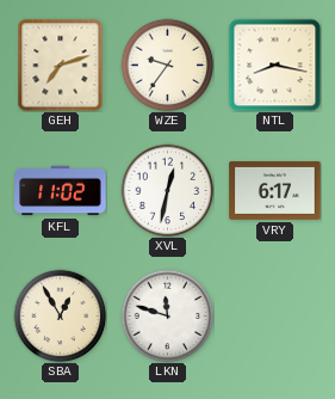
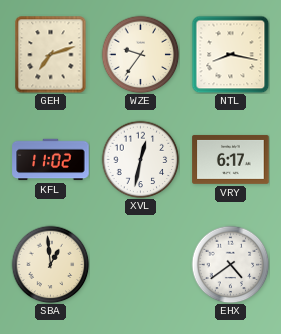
SBA: 12:55 -> 12:59 (50, 264)
LKN: 11:48 -> none (167, 315)
EHX: none -> 4:39 (230, 264)
